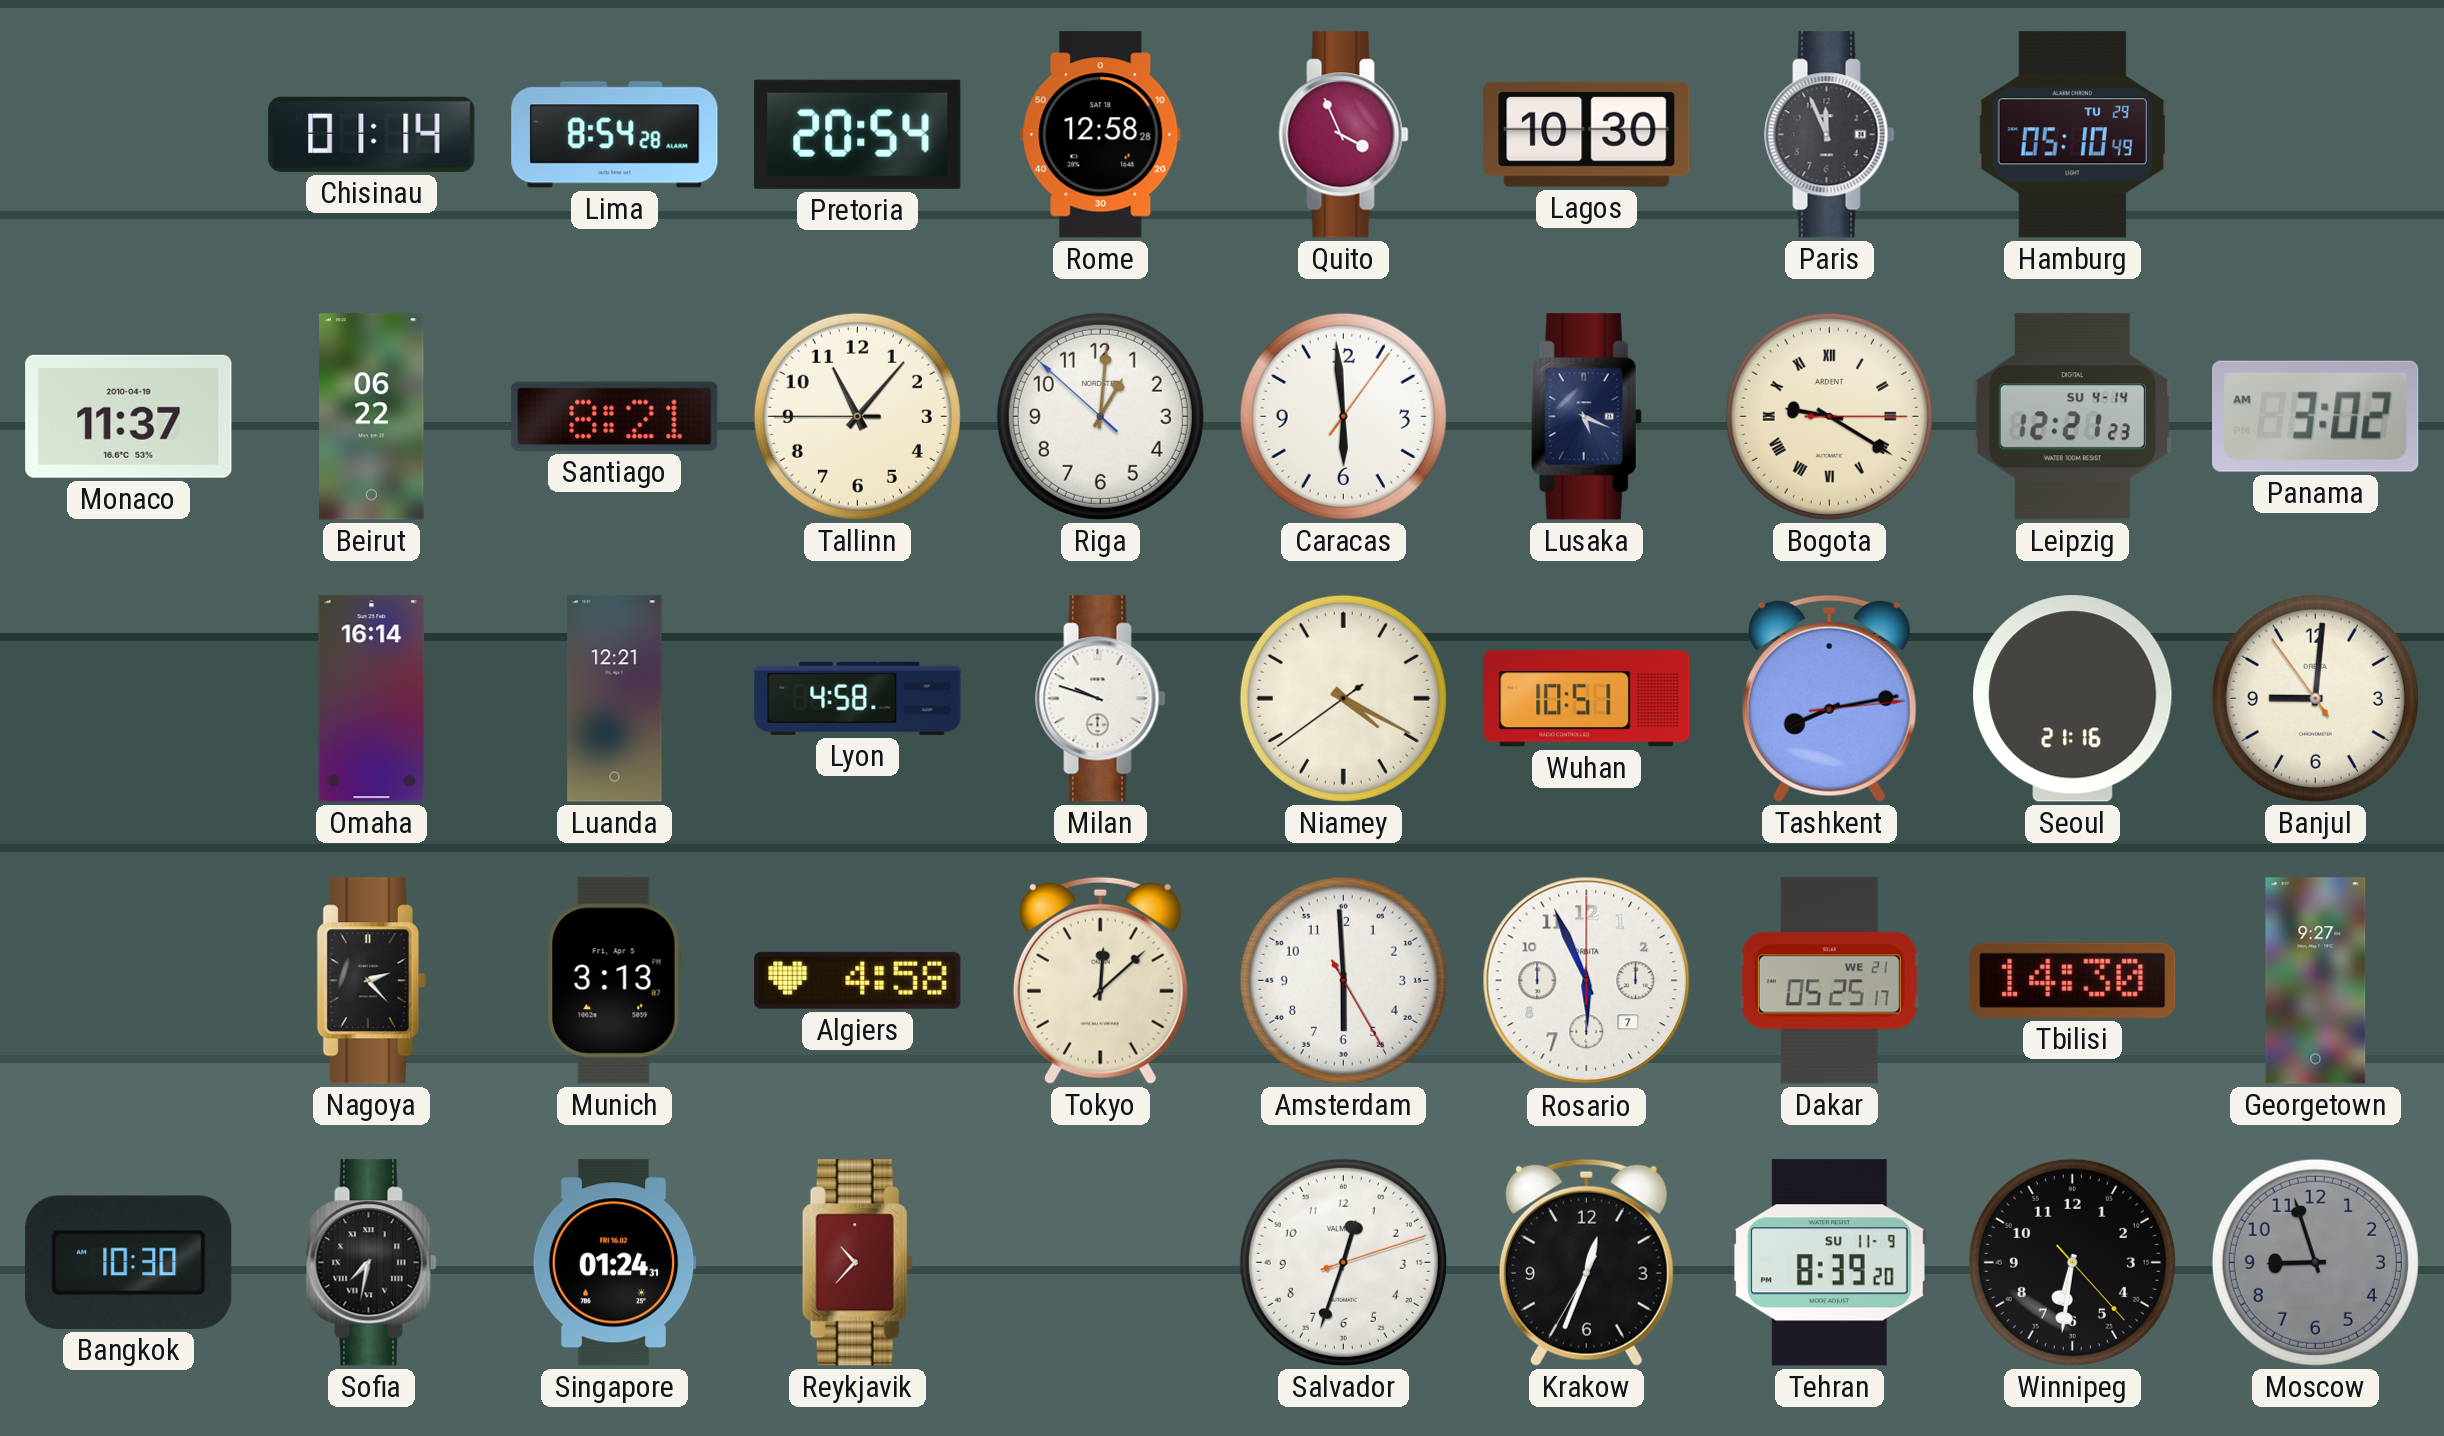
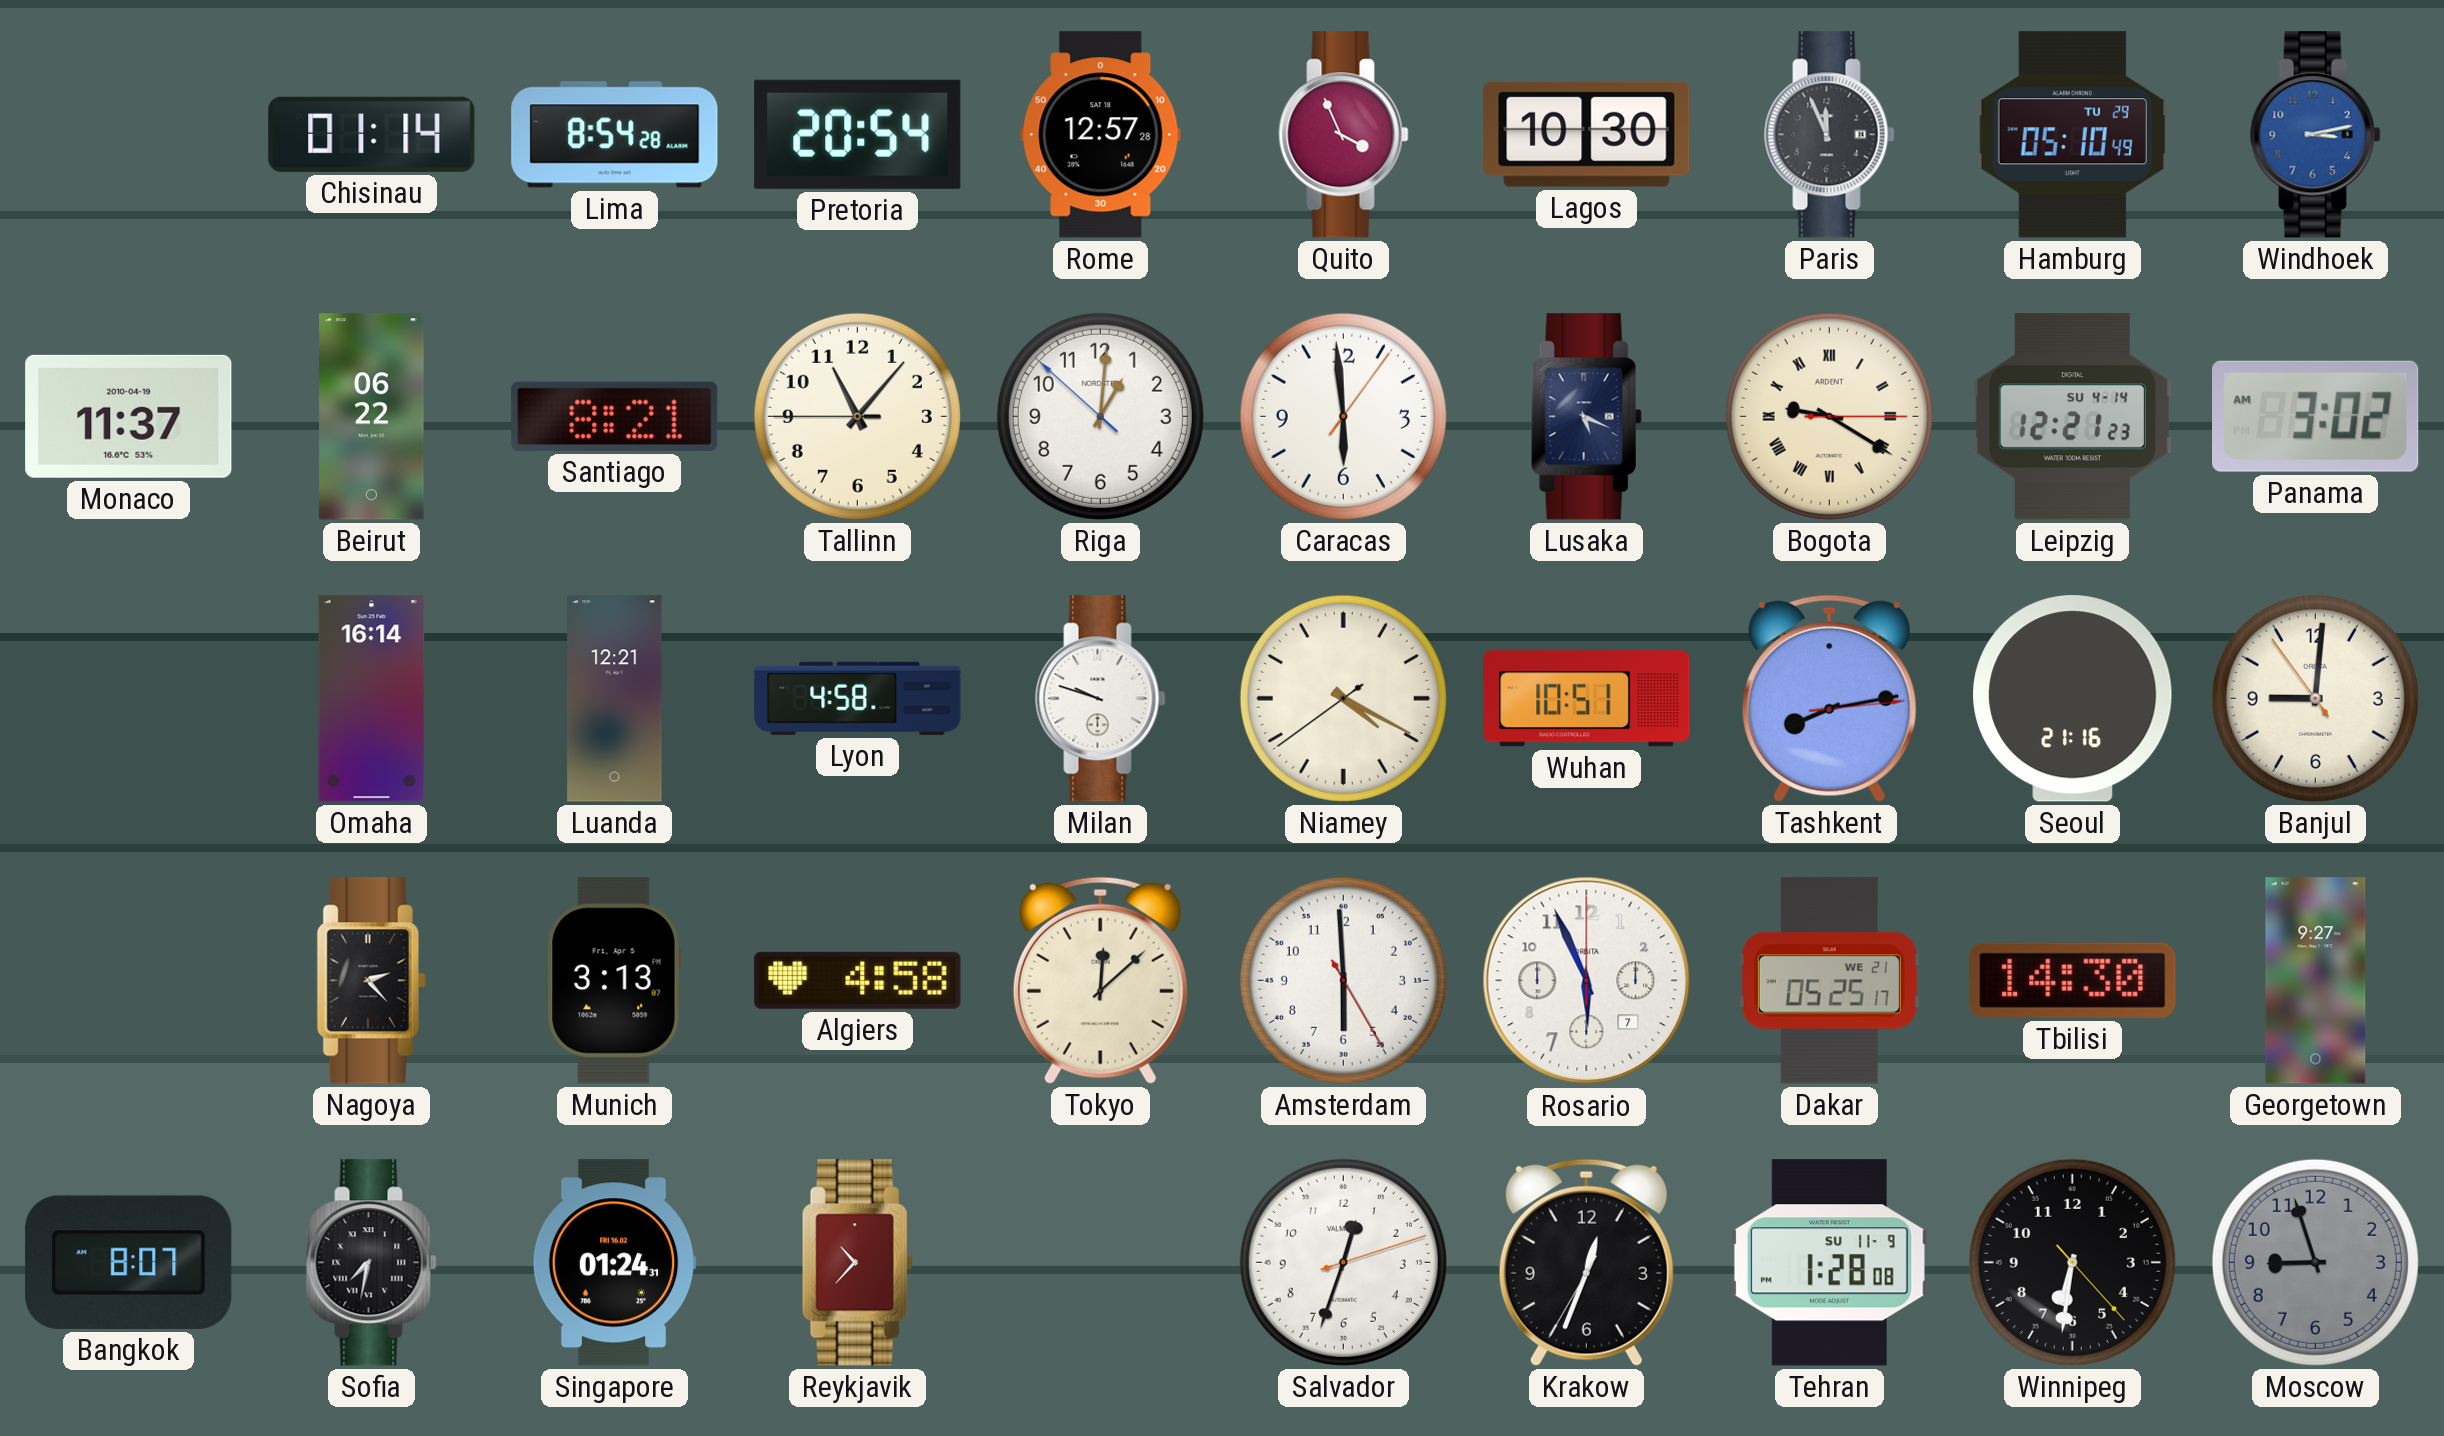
Rome: 12:58 -> 12:57 (1101, 135)
Windhoek: none -> 3:13 (2316, 135)
Bangkok: 10:30 -> 8:07 (129, 1262)
Tehran: 8:39 -> 1:28 (1829, 1263)
